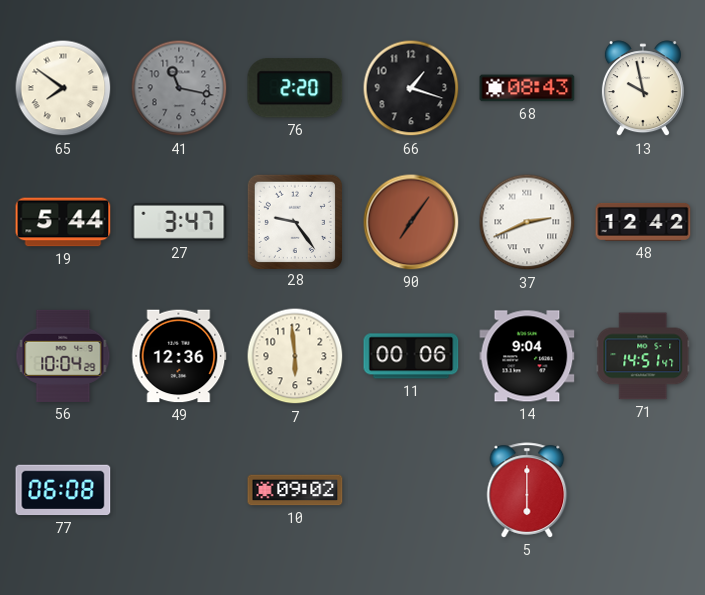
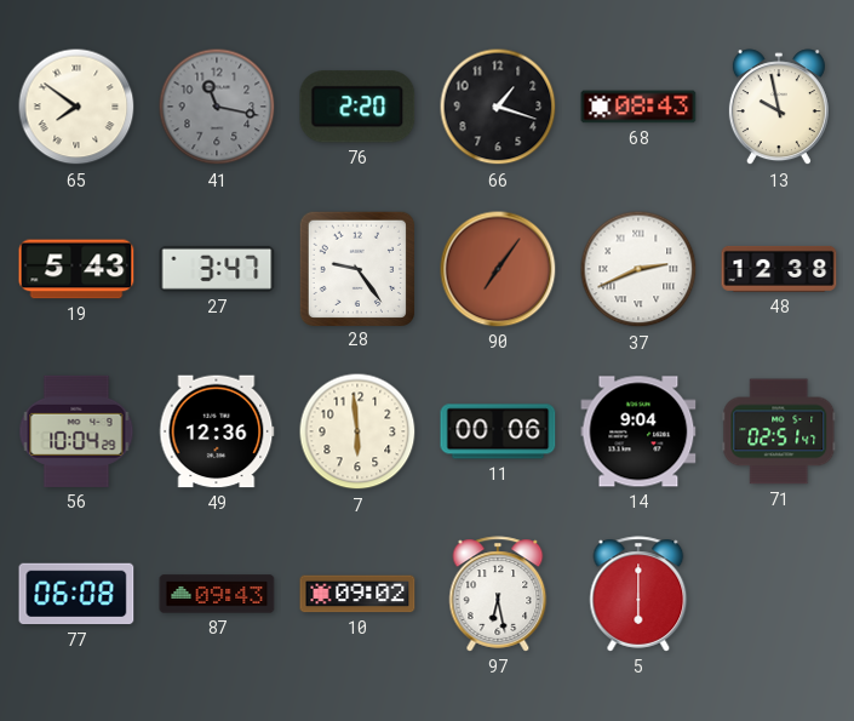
19: 5:44 -> 5:43 (76, 269)
48: 12:42 -> 12:38 (779, 269)
71: 14:51 -> 02:51 (779, 431)
87: none -> 09:43 (217, 594)
97: none -> 6:28 (498, 594)
